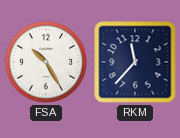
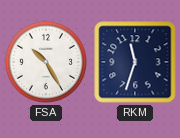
RKM: 11:37 -> 11:33 (135, 62)
